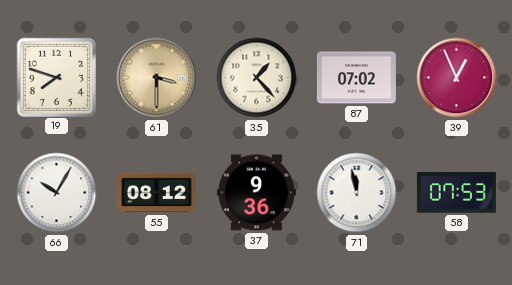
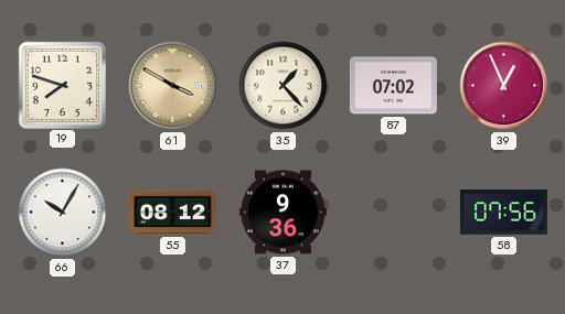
61: 3:30 -> 3:50 (173, 86)
71: 11:58 -> none (357, 193)
58: 07:53 -> 07:56 (503, 213)
